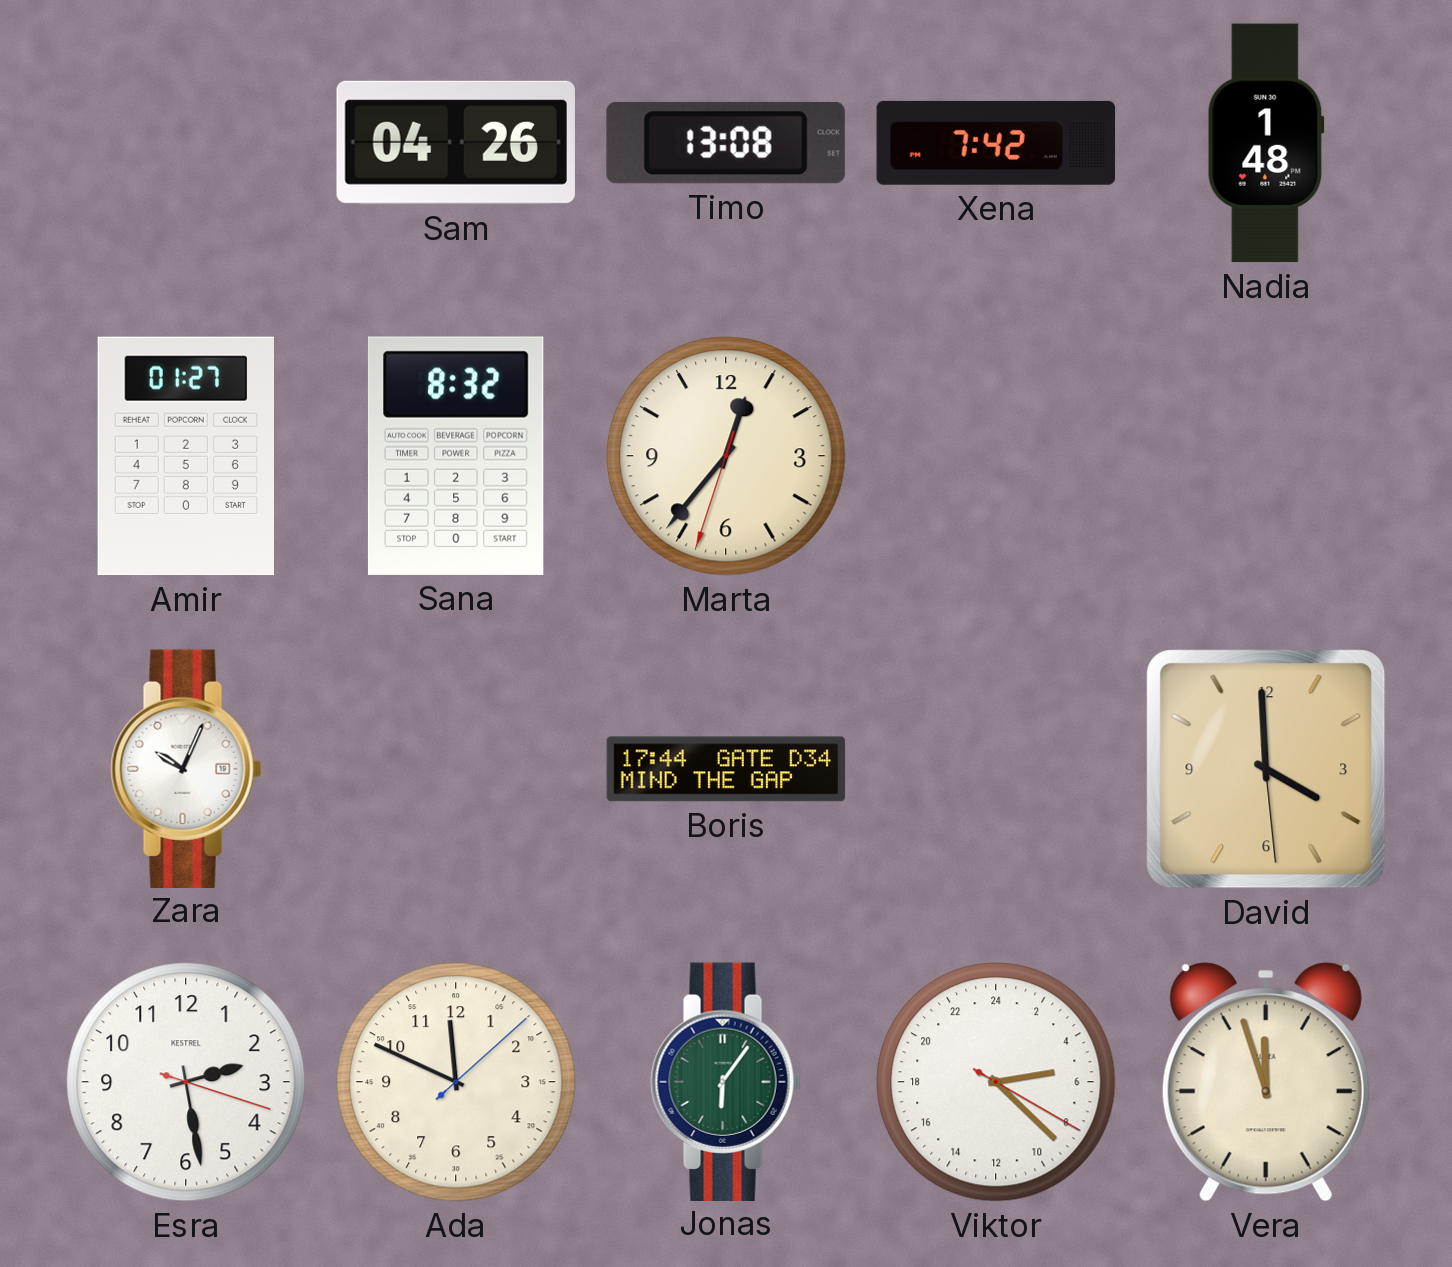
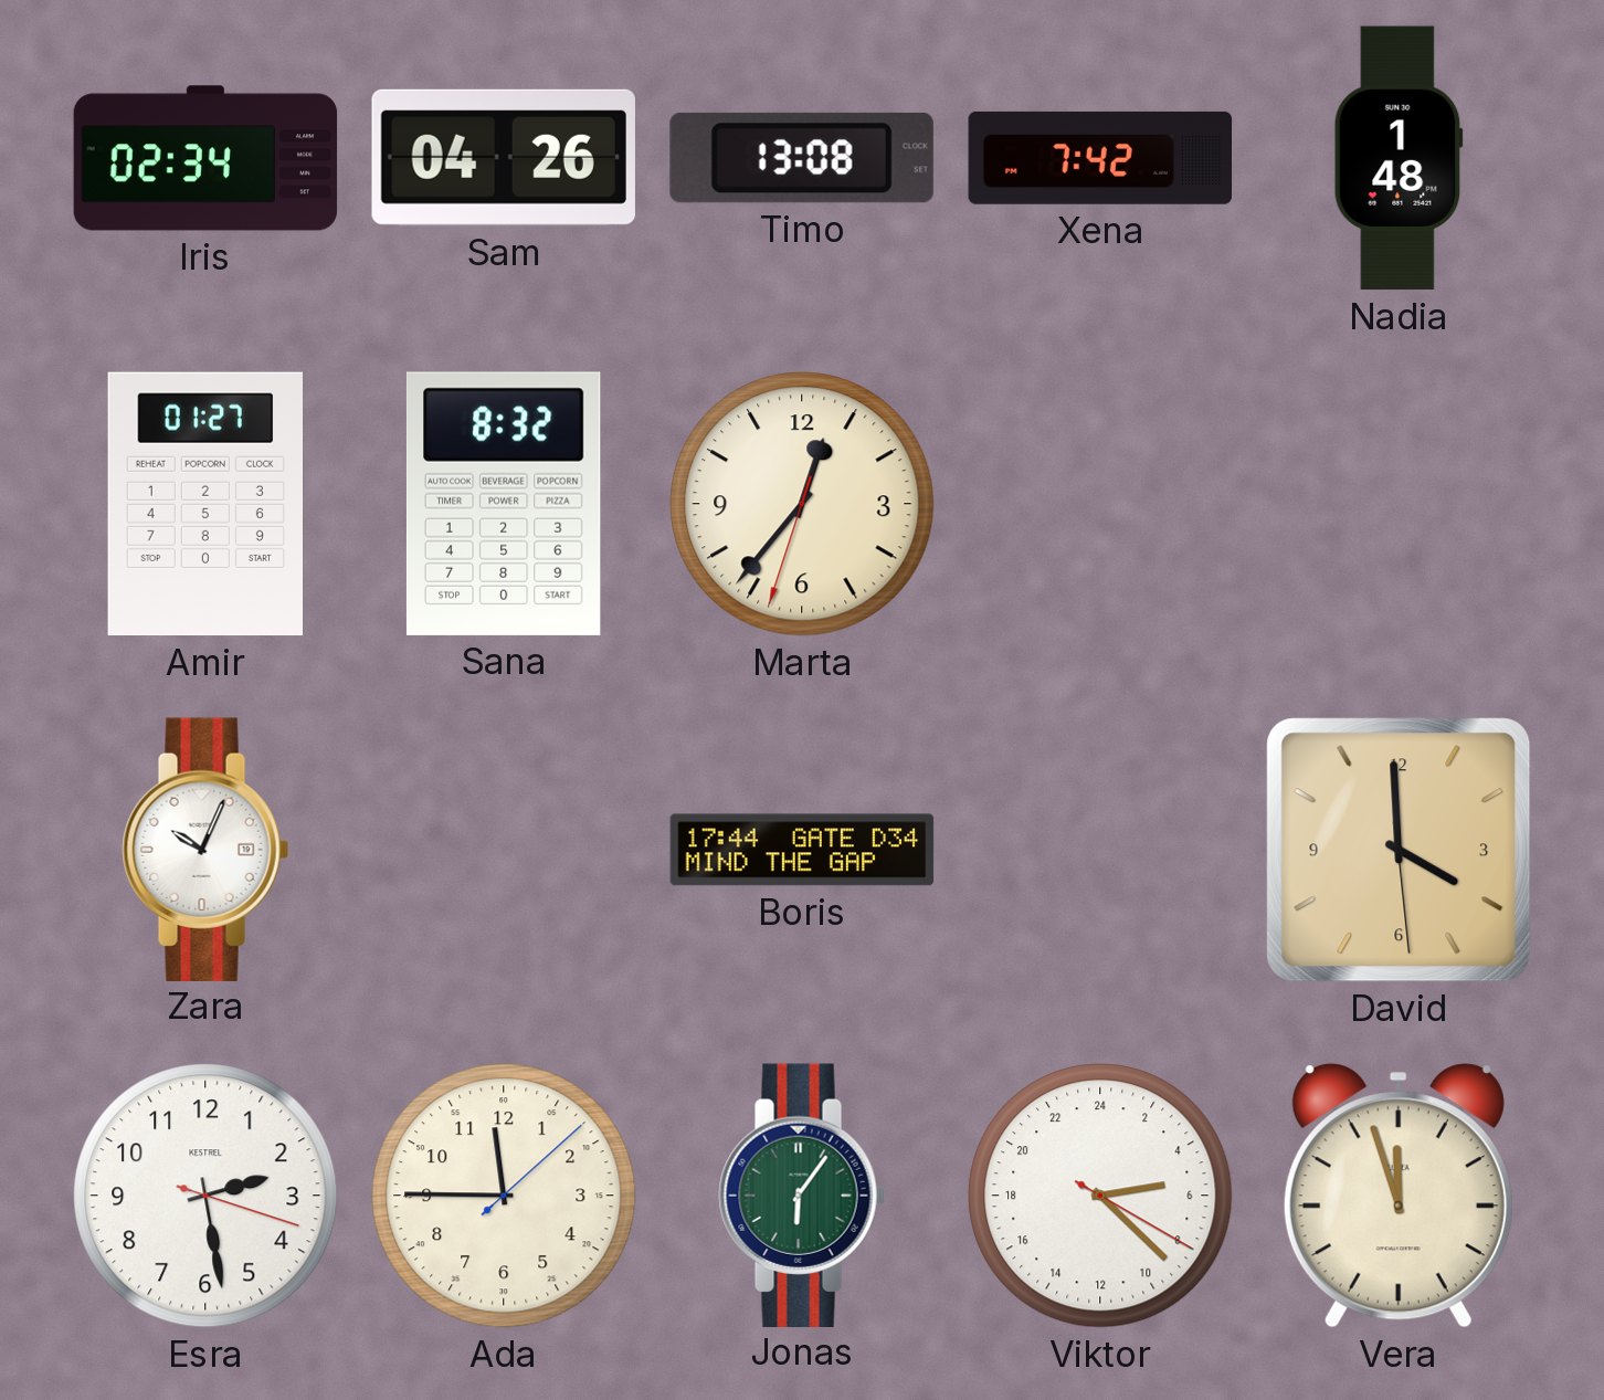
Iris: none -> 02:34 (205, 158)
Ada: 11:49 -> 11:45 (504, 1196)
